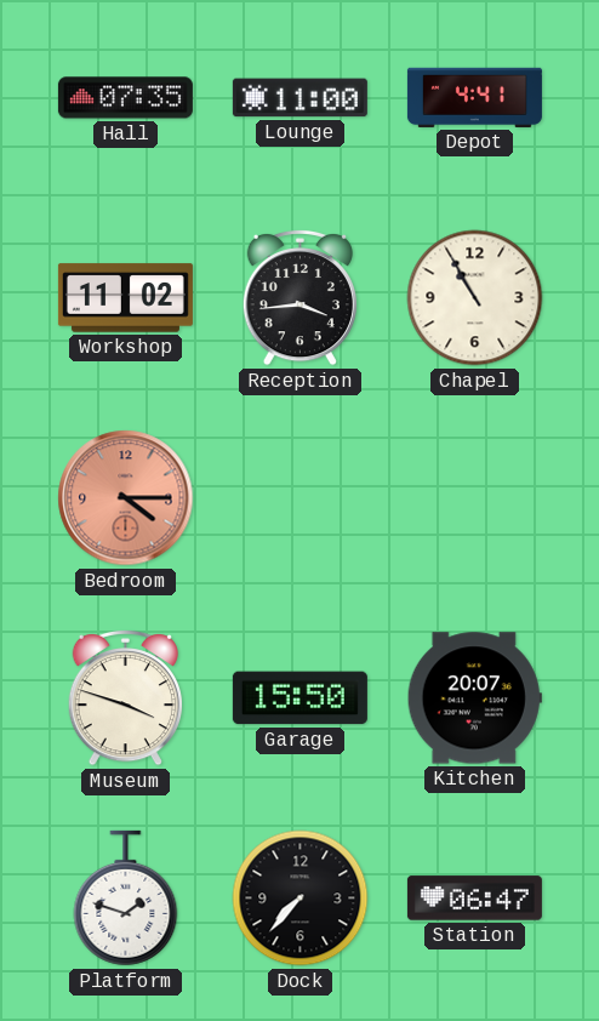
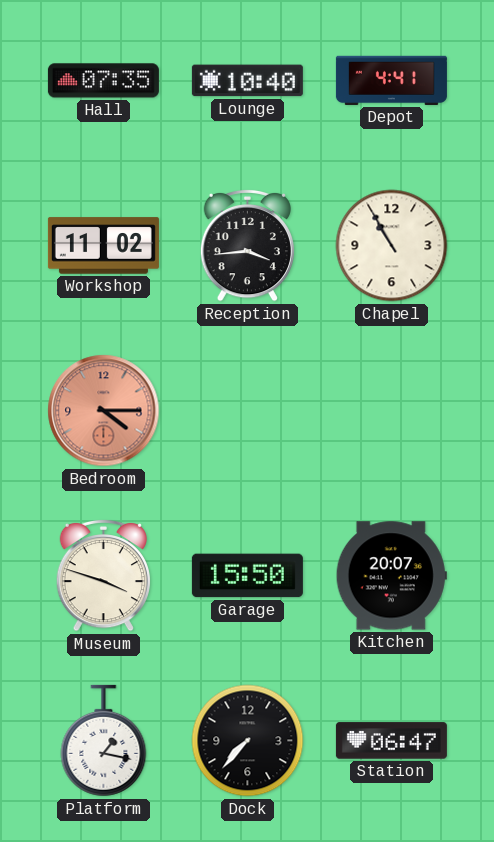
Lounge: 11:00 -> 10:40 (247, 81)
Platform: 1:48 -> 1:17 (104, 741)
